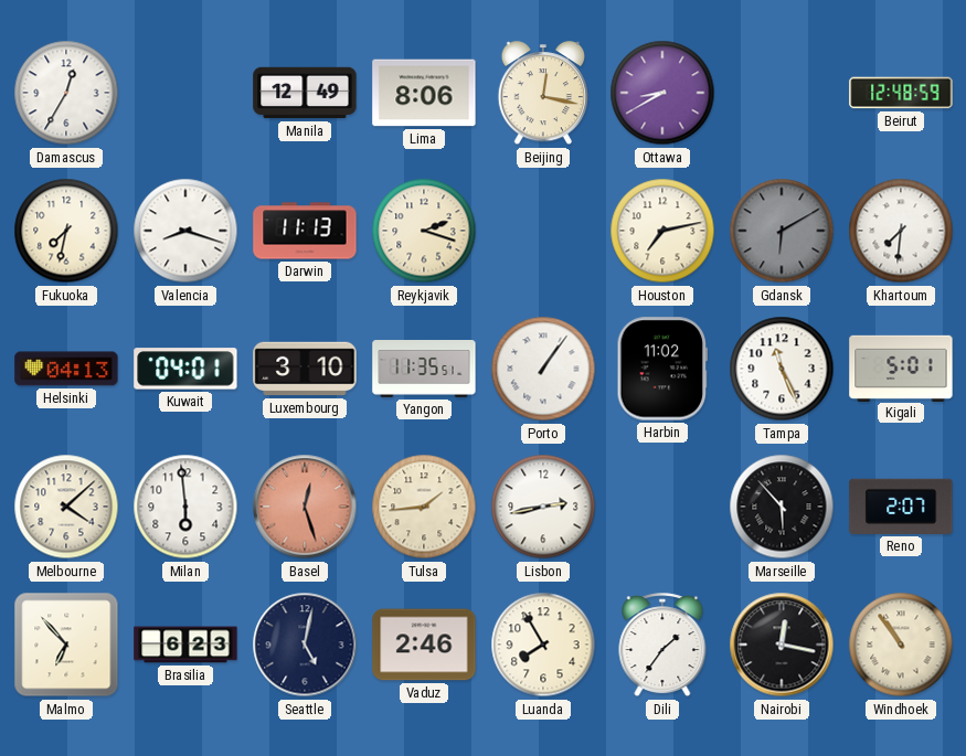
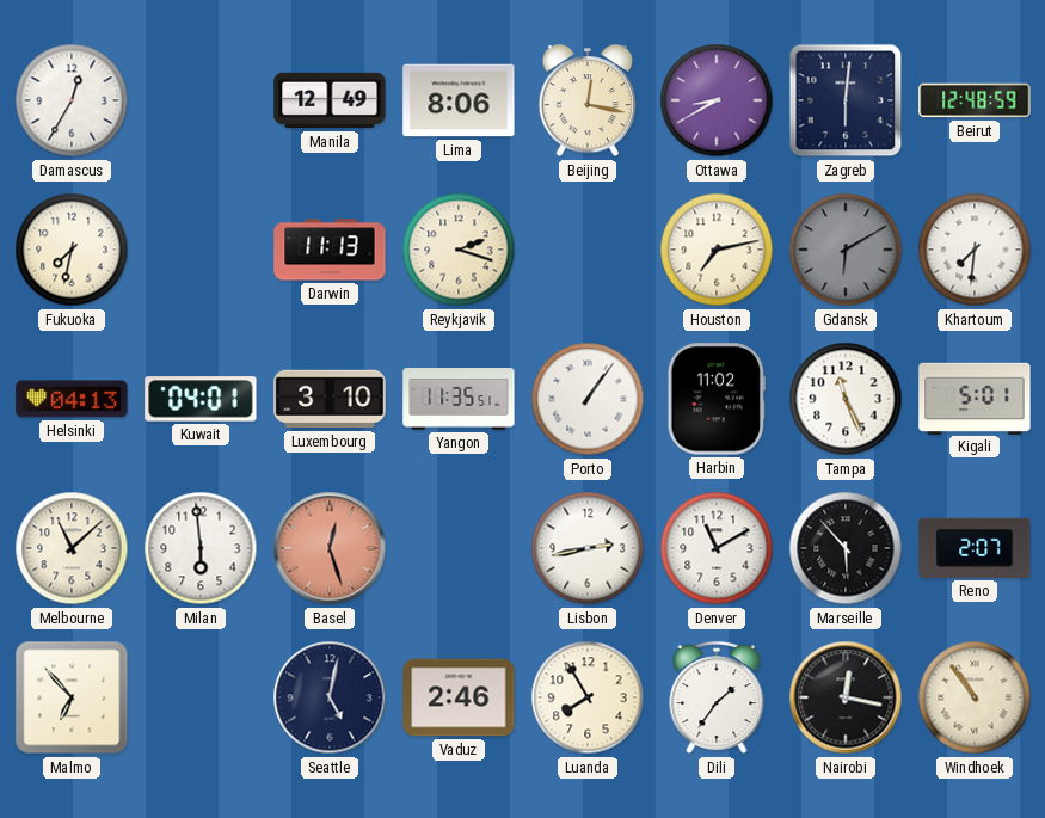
Zagreb: none -> 6:01 (846, 100)
Valencia: 8:18 -> none (185, 231)
Melbourne: 4:08 -> 11:08 (72, 548)
Tulsa: 1:44 -> none (424, 507)
Denver: none -> 11:10 (717, 548)
Brasilia: 6:23 -> none (185, 645)
